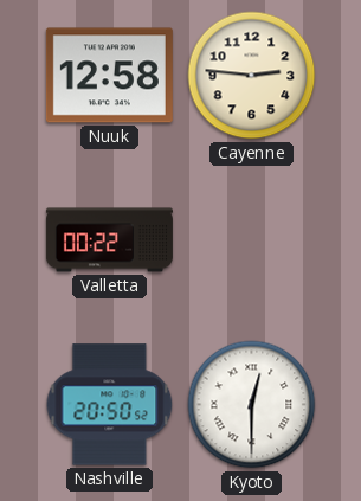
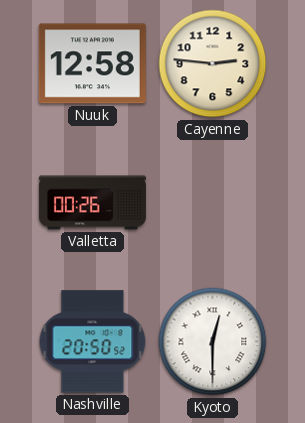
Valletta: 00:22 -> 00:26 (92, 203)
